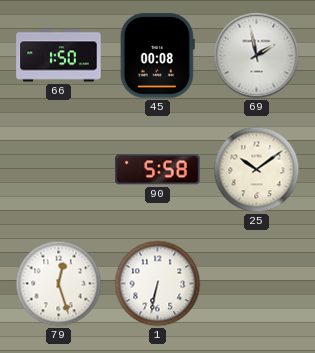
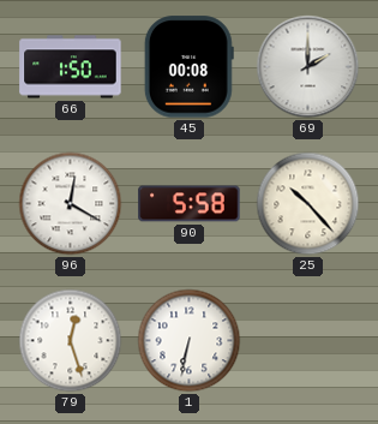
69: 1:58 -> 2:00 (308, 67)
96: none -> 12:20 (71, 204)
25: 10:09 -> 10:23 (308, 204)
